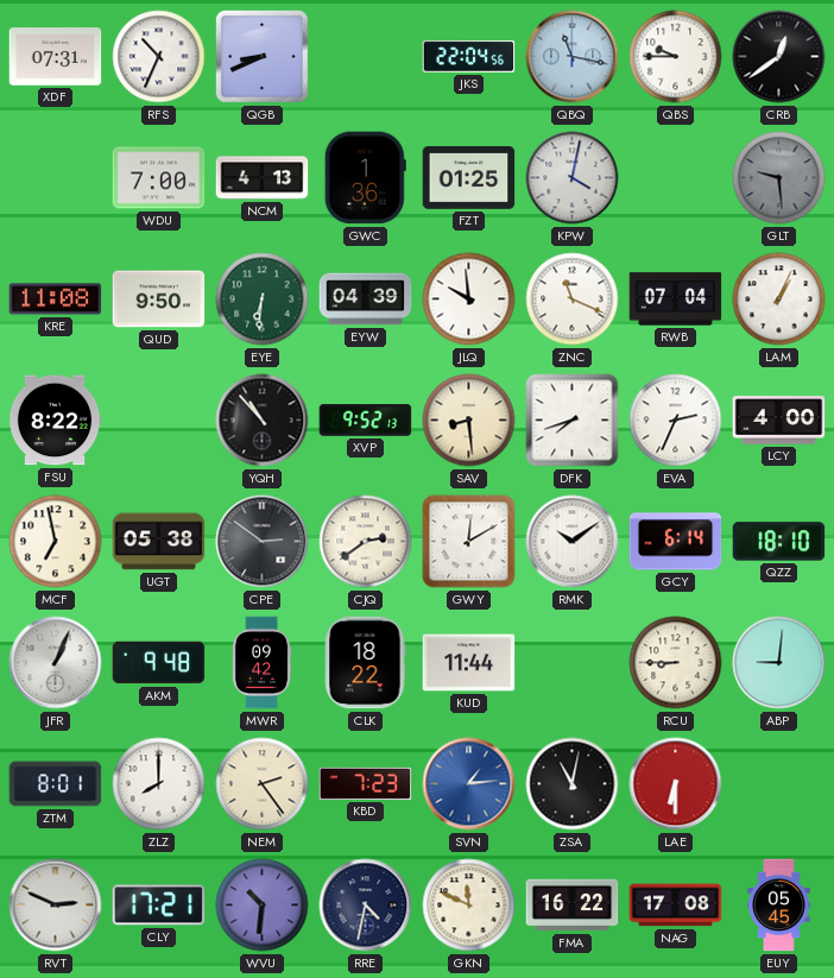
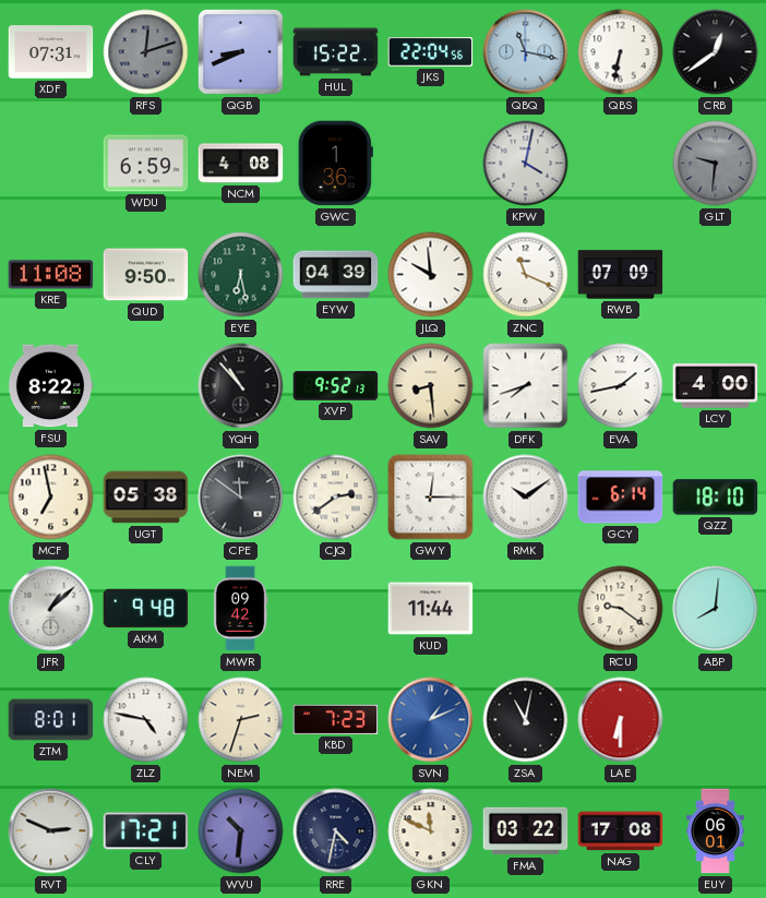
RFS: 10:34 -> 12:12 (146, 52)
RFS dial: white -> grey (146, 52)
HUL: none -> 15:22 (336, 52)
QBS: 9:45 -> 6:32 (621, 52)
WDU: 7:00 -> 6:59 (146, 164)
NCM: 4:13 -> 4:08 (241, 164)
FZT: 01:25 -> none (469, 178)
GLT: 9:29 -> 9:31 (716, 164)
EYE: 6:31 -> 6:28 (241, 275)
RWB: 07:04 -> 07:09 (621, 275)
LAM: 1:04 -> none (779, 299)
EVA: 2:34 -> 1:43 (621, 386)
CPE: 2:51 -> 11:51 (241, 498)
GWY: 12:10 -> 12:15 (431, 498)
JFR: 1:04 -> 1:08 (51, 609)
CLK: 18:22 -> none (365, 663)
RCU: 8:45 -> 9:21 (621, 609)
ABP: 9:01 -> 8:01 (716, 609)
ZLZ: 8:00 -> 4:47 (146, 720)
NEM: 2:24 -> 2:33 (241, 720)
SVN: 1:14 -> 1:11 (431, 720)
FMA: 16:22 -> 03:22 (526, 831)
EUY: 05:45 -> 06:01 (716, 831)
